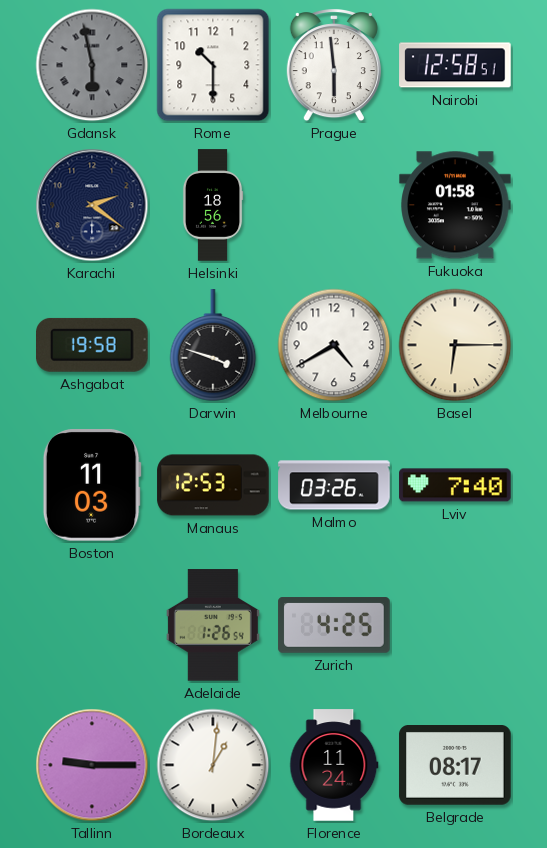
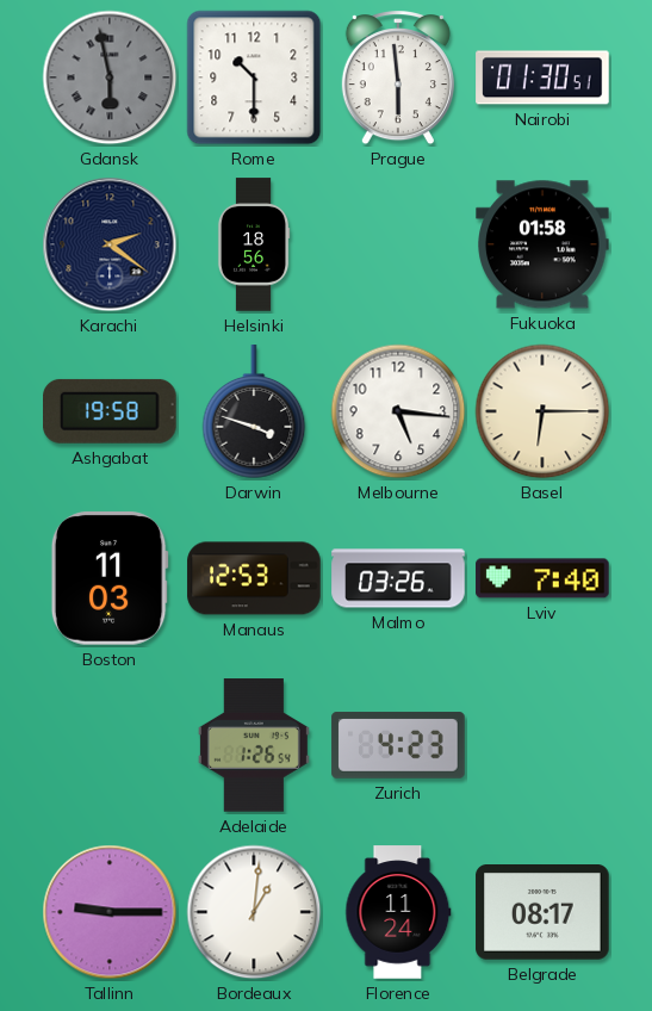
Nairobi: 12:58 -> 01:30 (542, 77)
Melbourne: 4:40 -> 5:16 (398, 411)
Zurich: 4:25 -> 4:23 (398, 745)
